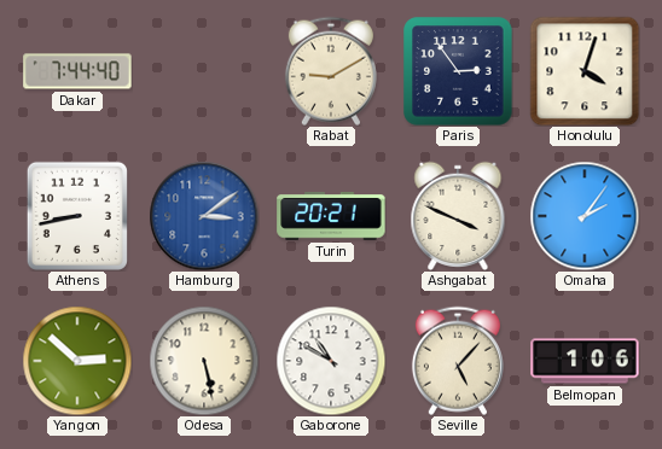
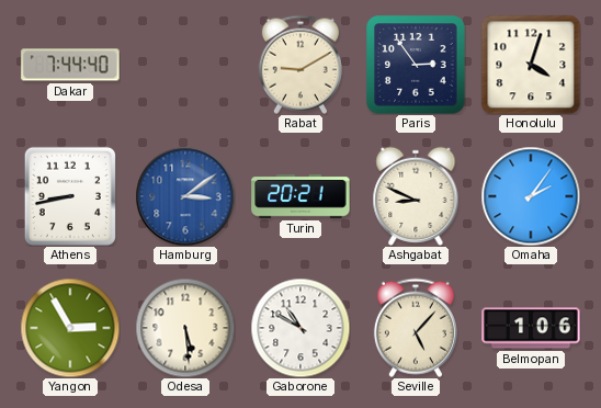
Ashgabat: 3:49 -> 8:49 (416, 196)
Yangon: 2:52 -> 2:55 (70, 328)
Odesa: 5:28 -> 5:29 (185, 328)
